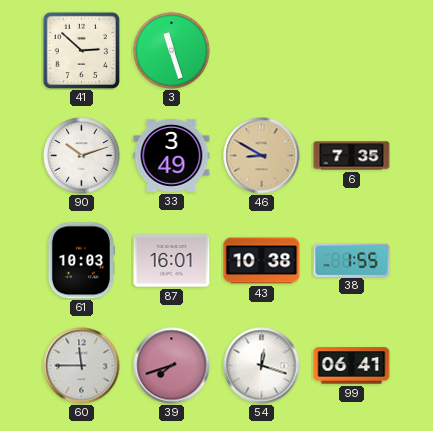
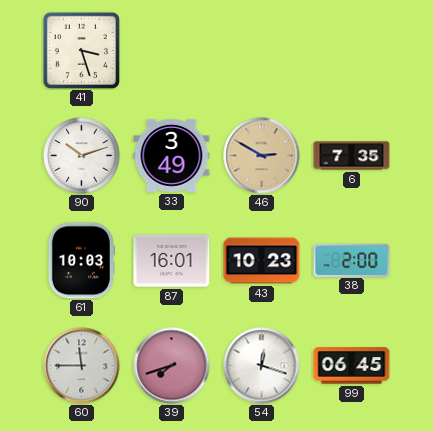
41: 2:52 -> 3:27 (81, 50)
3: 11:27 -> none (172, 51)
46: 8:50 -> 2:50 (262, 156)
43: 10:38 -> 10:23 (262, 261)
38: 1:55 -> 2:00 (352, 260)
99: 06:41 -> 06:45 (352, 366)
